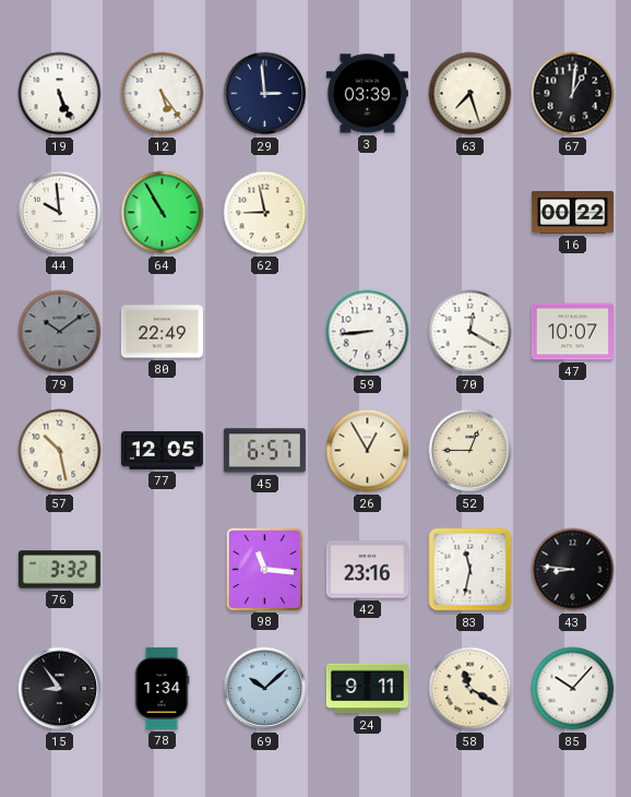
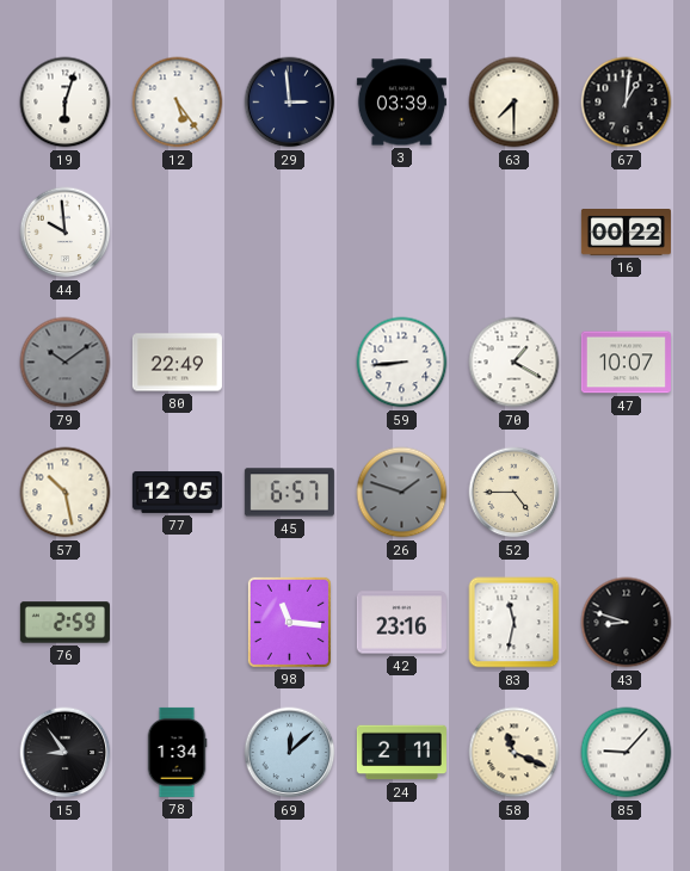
19: 5:26 -> 6:03 (66, 103)
63: 7:27 -> 7:30 (515, 103)
64: 10:55 -> none (163, 213)
62: 8:58 -> none (265, 213)
70: 12:20 -> 1:20 (515, 363)
26: 12:55 -> 1:48 (402, 493)
26 dial: cream -> grey (402, 493)
52: 12:45 -> 4:45 (515, 493)
76: 3:32 -> 2:59 (64, 623)
43: 8:46 -> 8:48 (627, 623)
69: 10:08 -> 12:08 (290, 753)
24: 9:11 -> 2:11 (401, 753)
58: 11:20 -> 11:19 (515, 753)
85: 10:07 -> 9:07 (627, 753)
